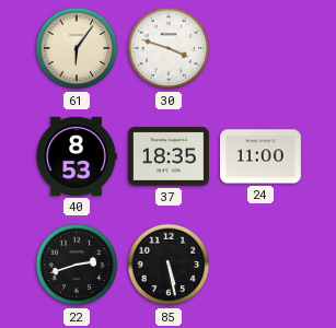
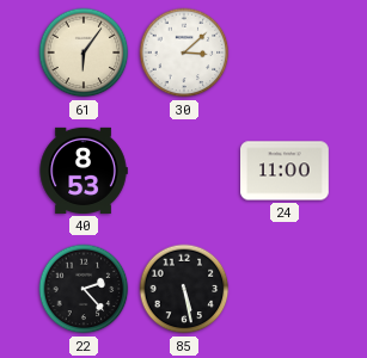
30: 3:48 -> 3:08 (184, 53)
37: 18:35 -> none (170, 156)
22: 2:42 -> 2:23 (84, 289)
